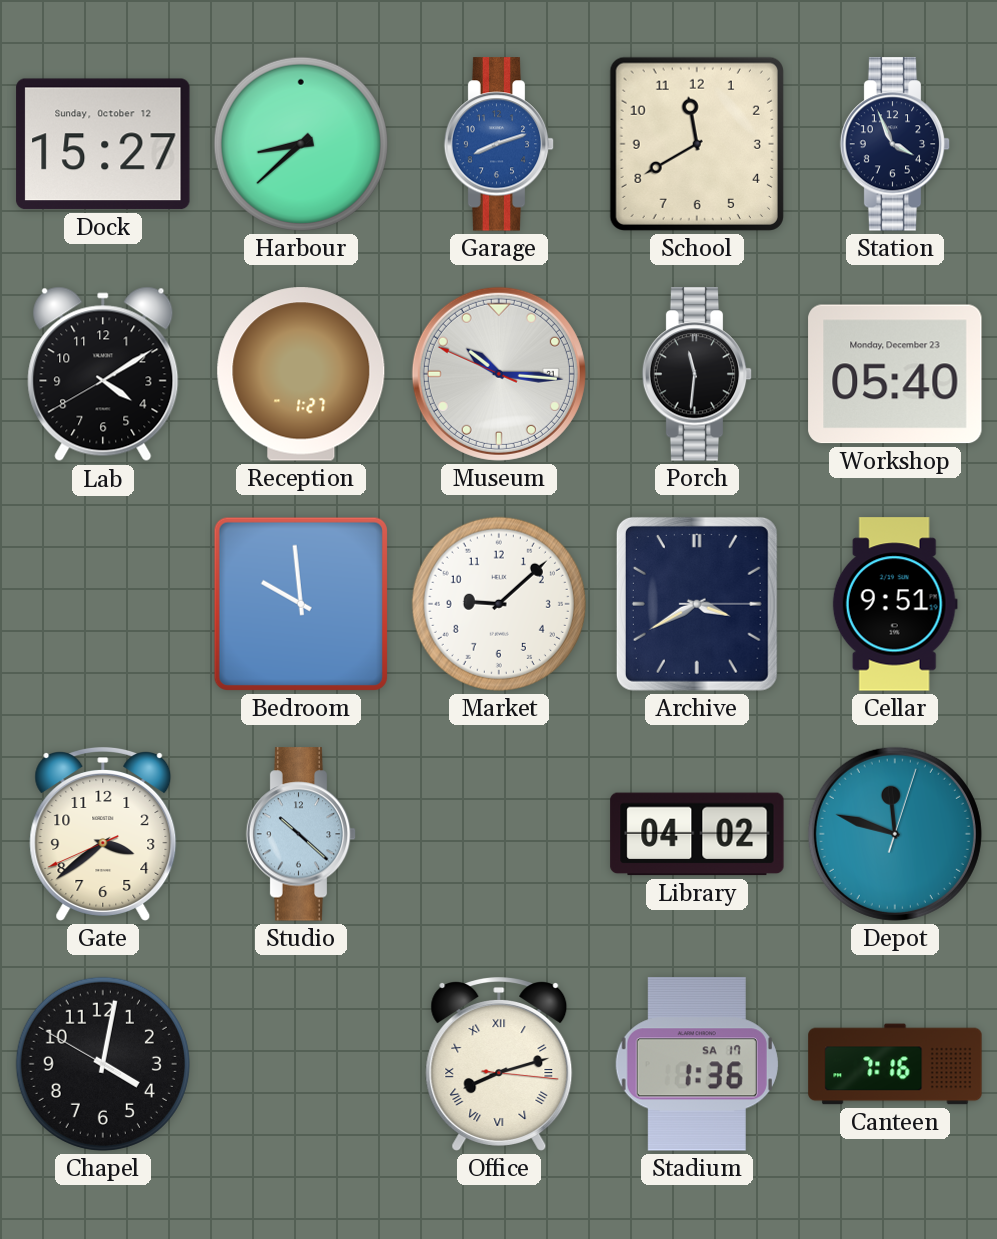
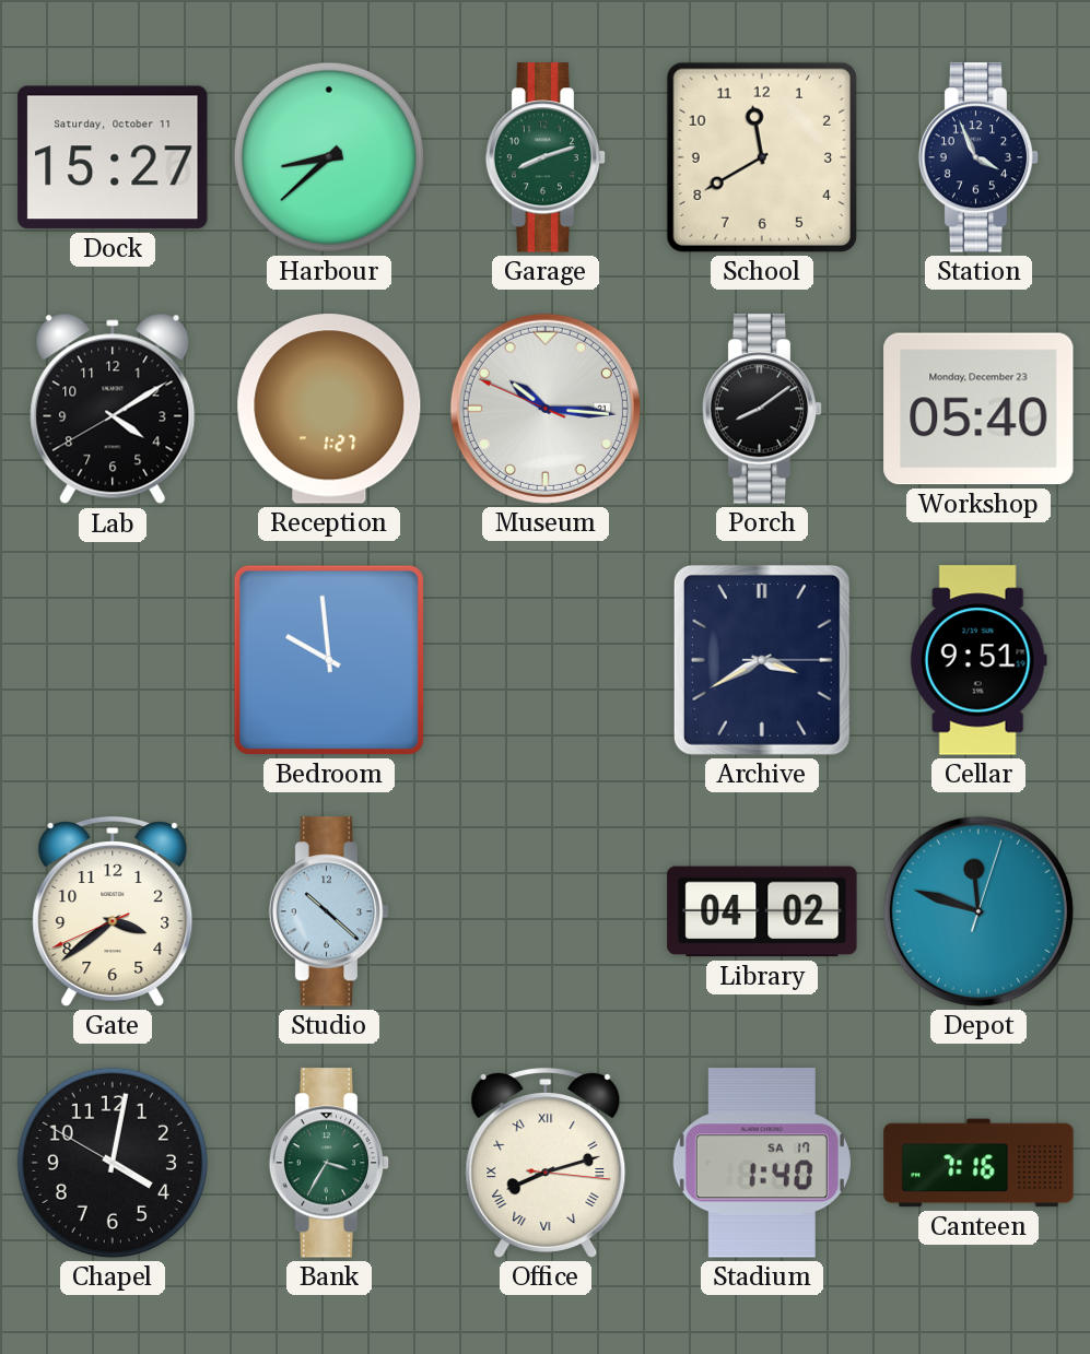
Dock date: Sunday, October 12 -> Saturday, October 11 (113, 157)
Garage dial: blue -> green (546, 157)
Porch: 11:31 -> 8:09 (762, 409)
Market: 9:08 -> none (499, 604)
Bank: none -> 3:35 (329, 1163)
Stadium: 1:36 -> 1:40 (762, 1163)
